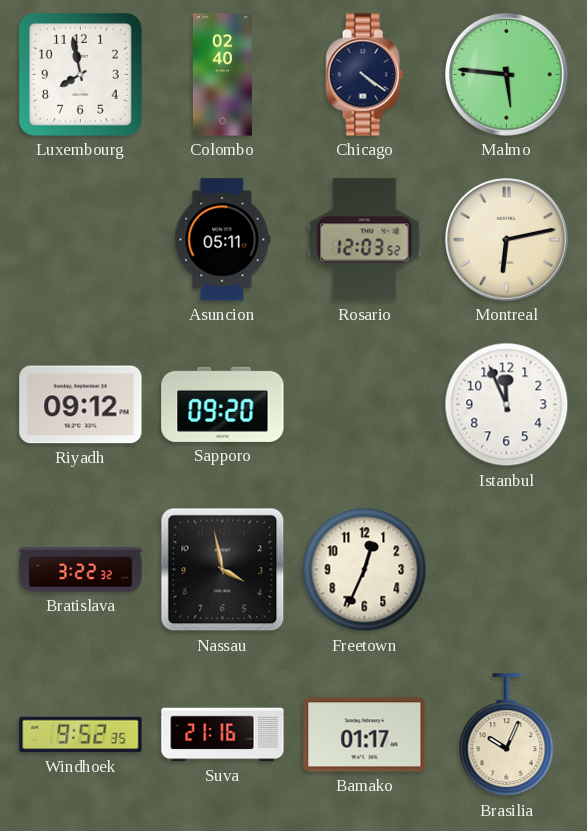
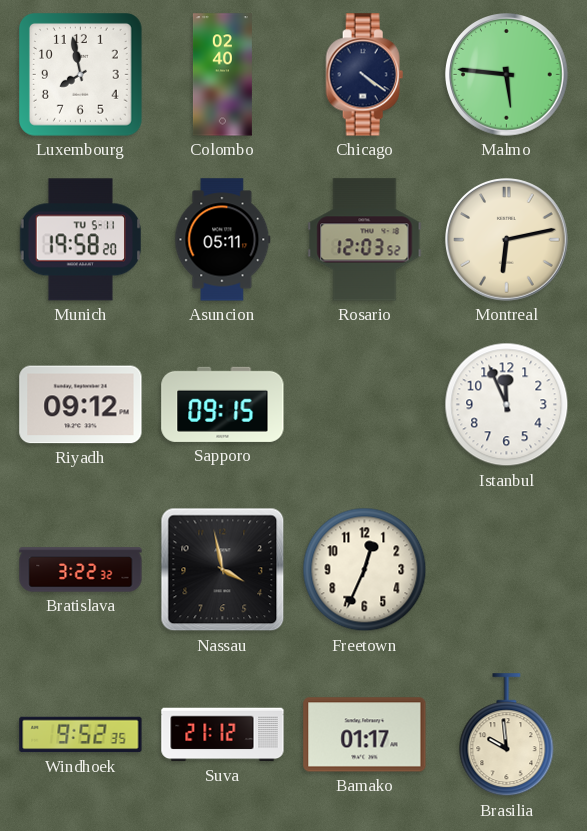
Munich: none -> 19:58 (80, 240)
Sapporo: 09:20 -> 09:15 (223, 404)
Suva: 21:16 -> 21:12 (223, 735)
Brasilia: 10:04 -> 9:59 (507, 735)
